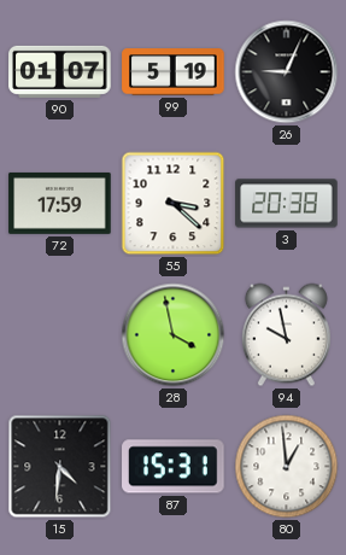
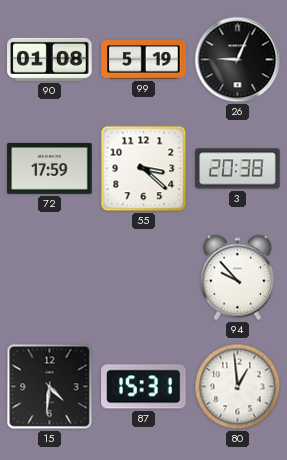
90: 01:07 -> 01:08 (50, 59)
28: 3:58 -> none (174, 335)
94: 9:58 -> 9:53 (237, 278)
